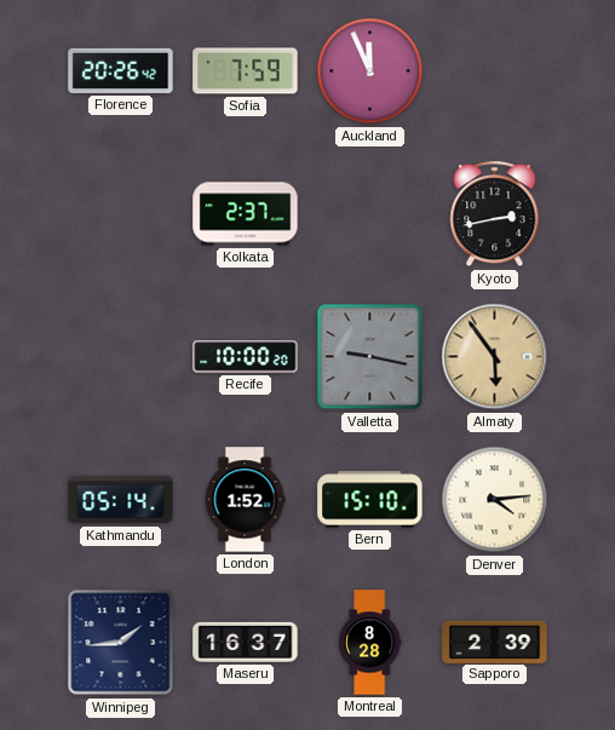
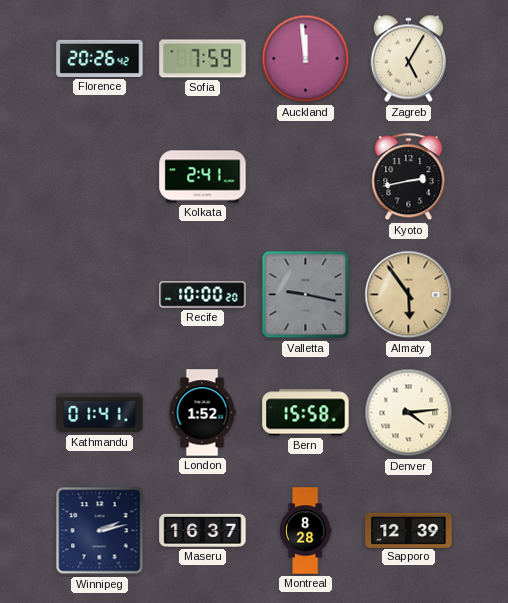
Auckland: 11:56 -> 11:59 (306, 59)
Zagreb: none -> 5:05 (408, 59)
Kolkata: 2:37 -> 2:41 (203, 177)
Kathmandu: 05:14 -> 01:41 (100, 413)
Bern: 15:10 -> 15:58 (306, 413)
Winnipeg: 1:44 -> 2:13 (100, 531)
Sapporo: 2:39 -> 12:39 (409, 530)
